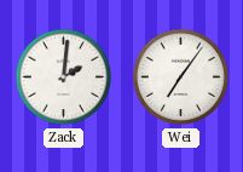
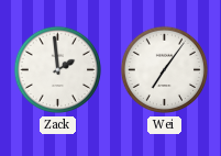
Zack: 2:01 -> 1:59 (58, 70)
